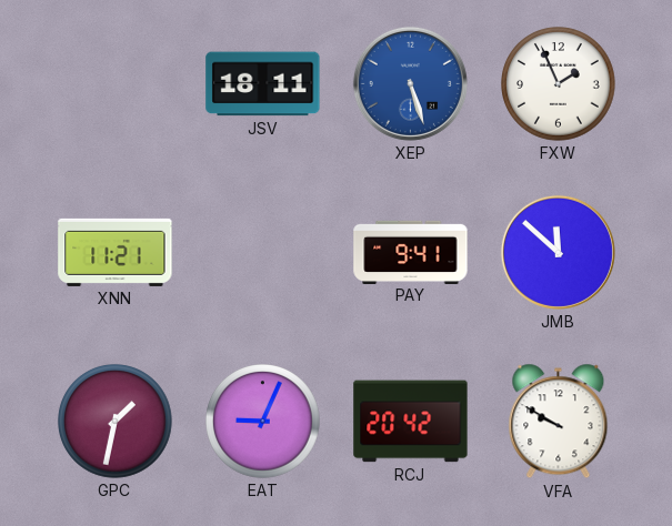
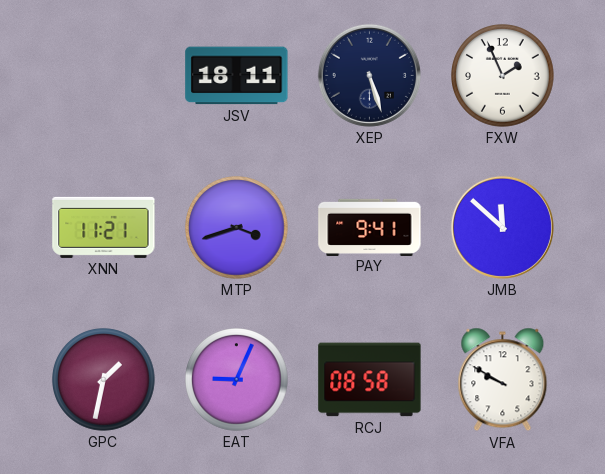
XEP dial: blue -> navy (369, 75)
MTP: none -> 3:42 (237, 228)
RCJ: 20:42 -> 08:58 (370, 380)
